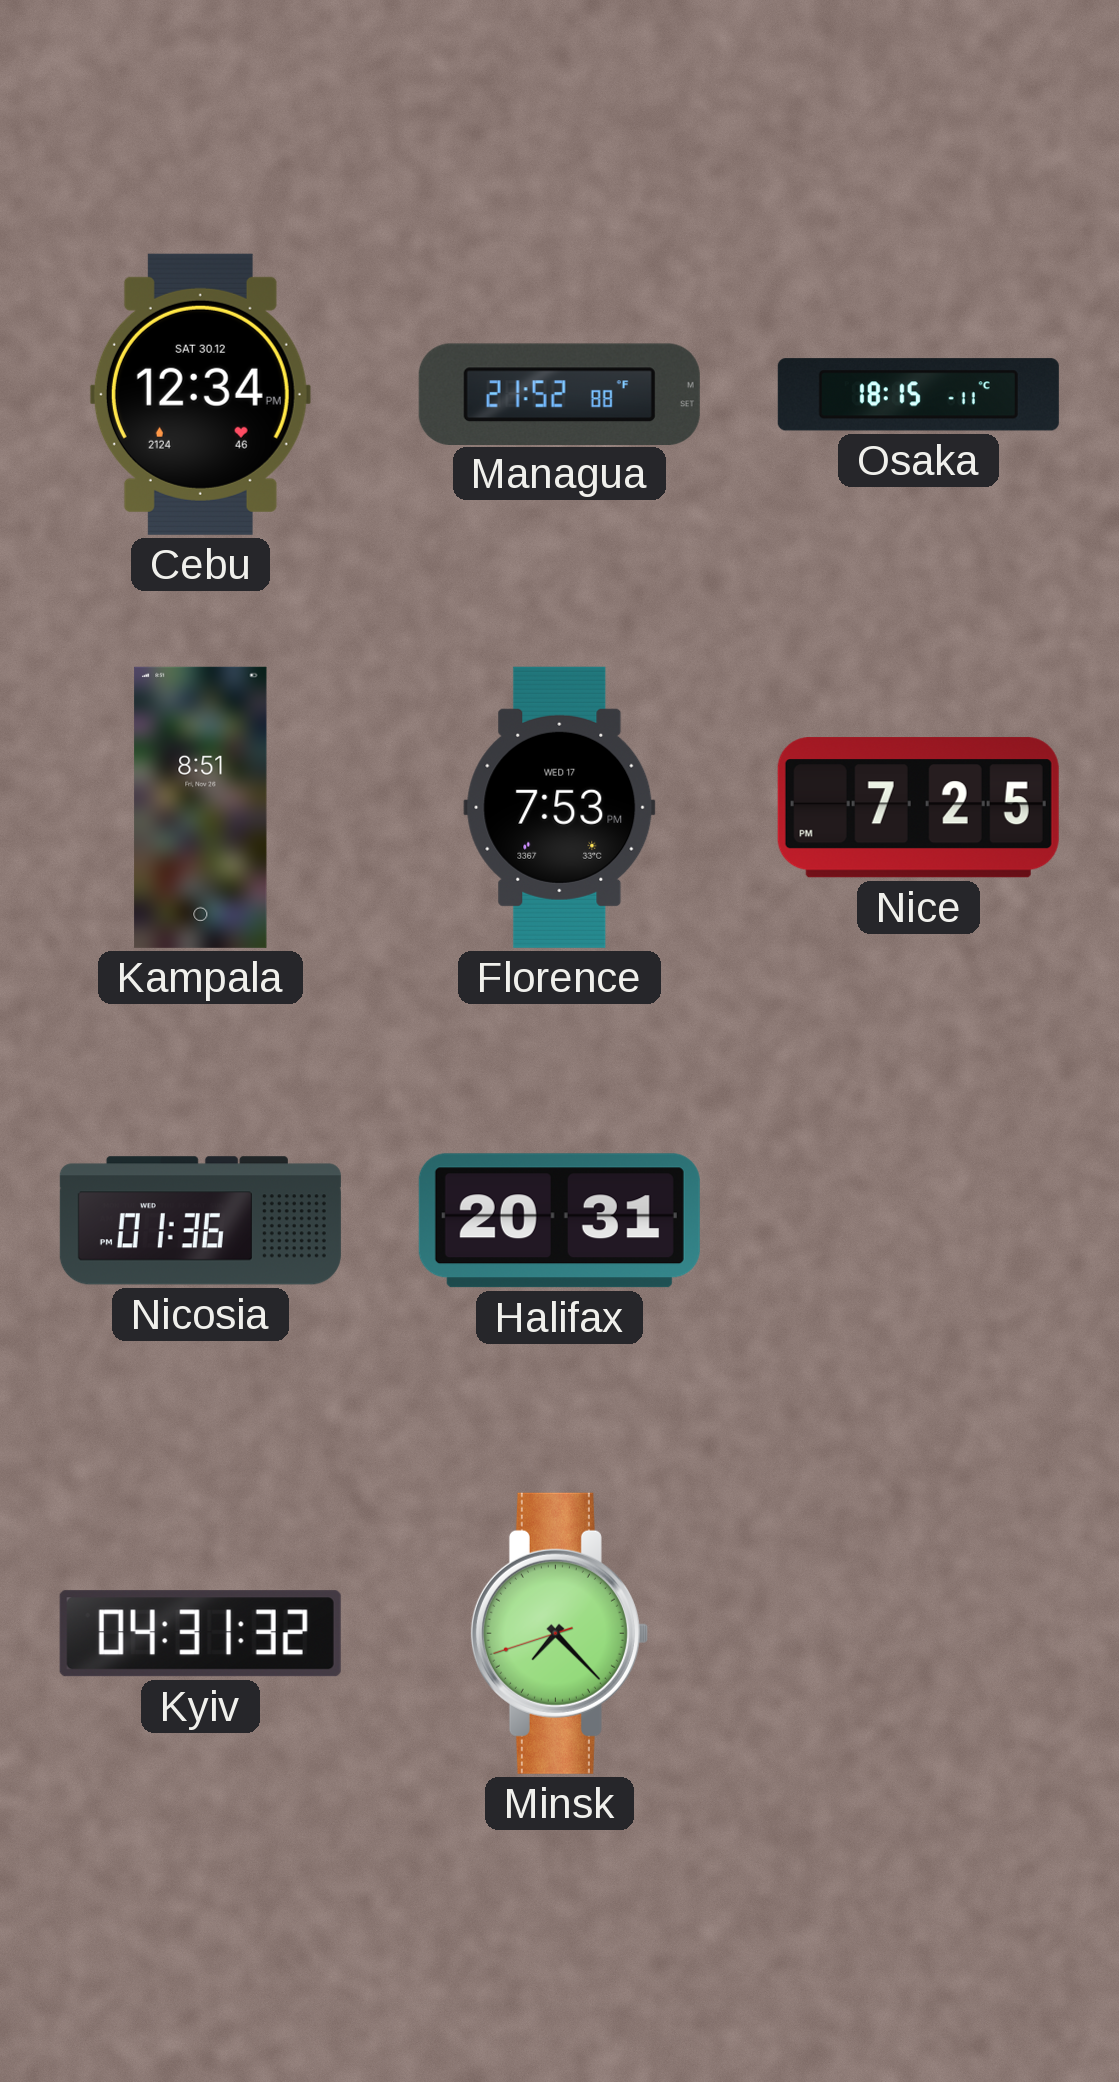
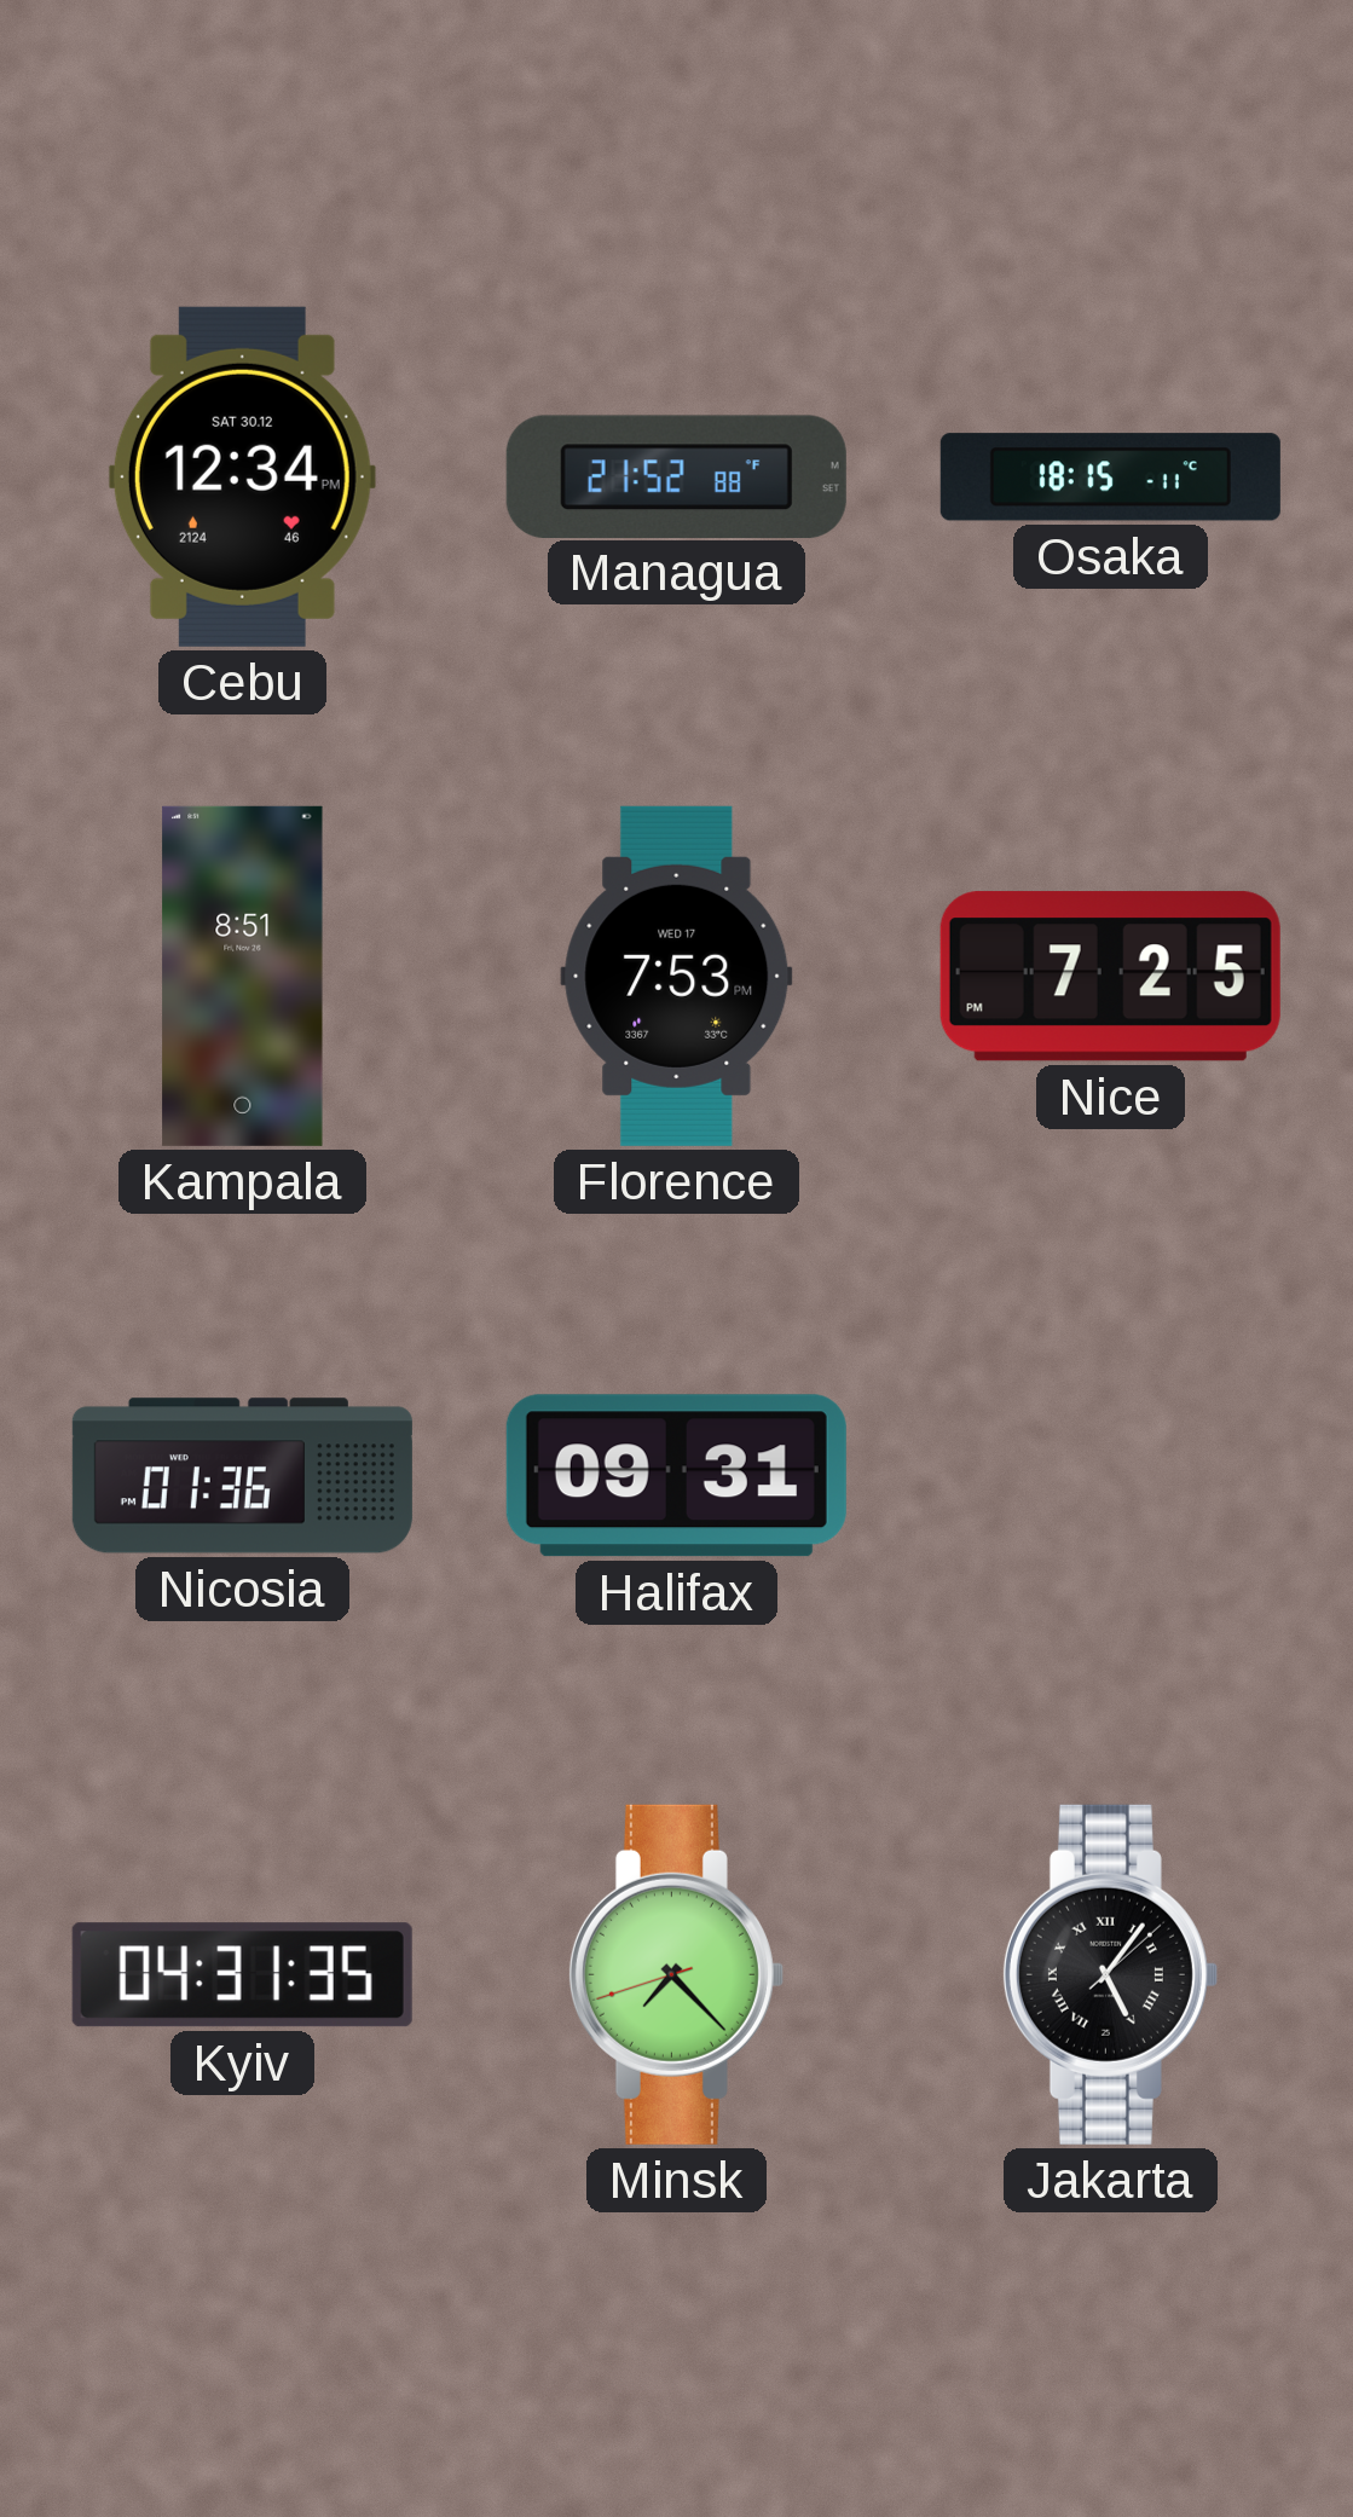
Halifax: 20:31 -> 09:31 (676, 1476)
Kyiv: 04:31:32 -> 04:31:35 (242, 1975)
Jakarta: none -> 5:06 (1110, 1974)
